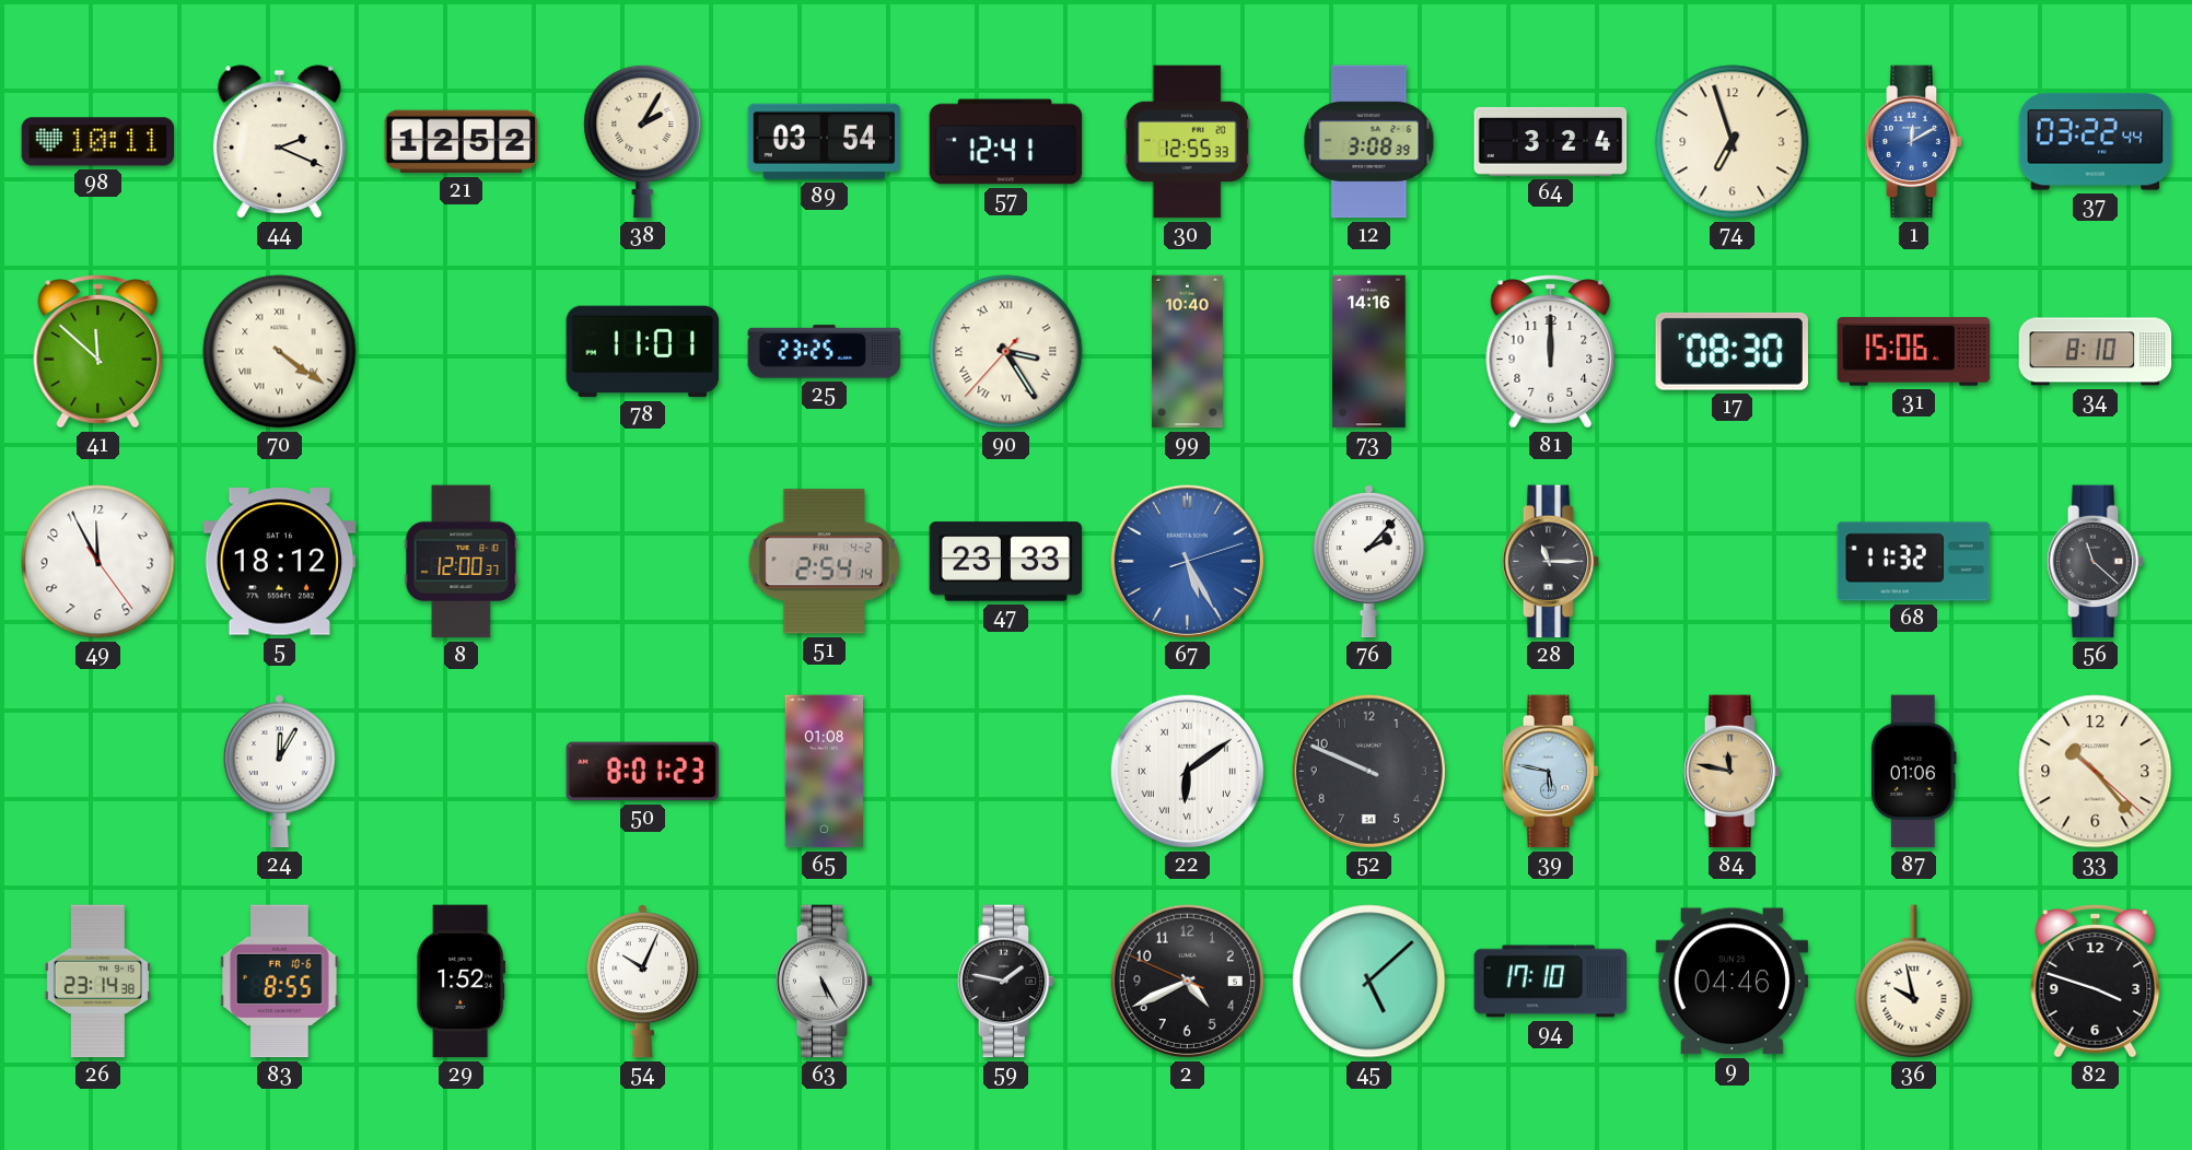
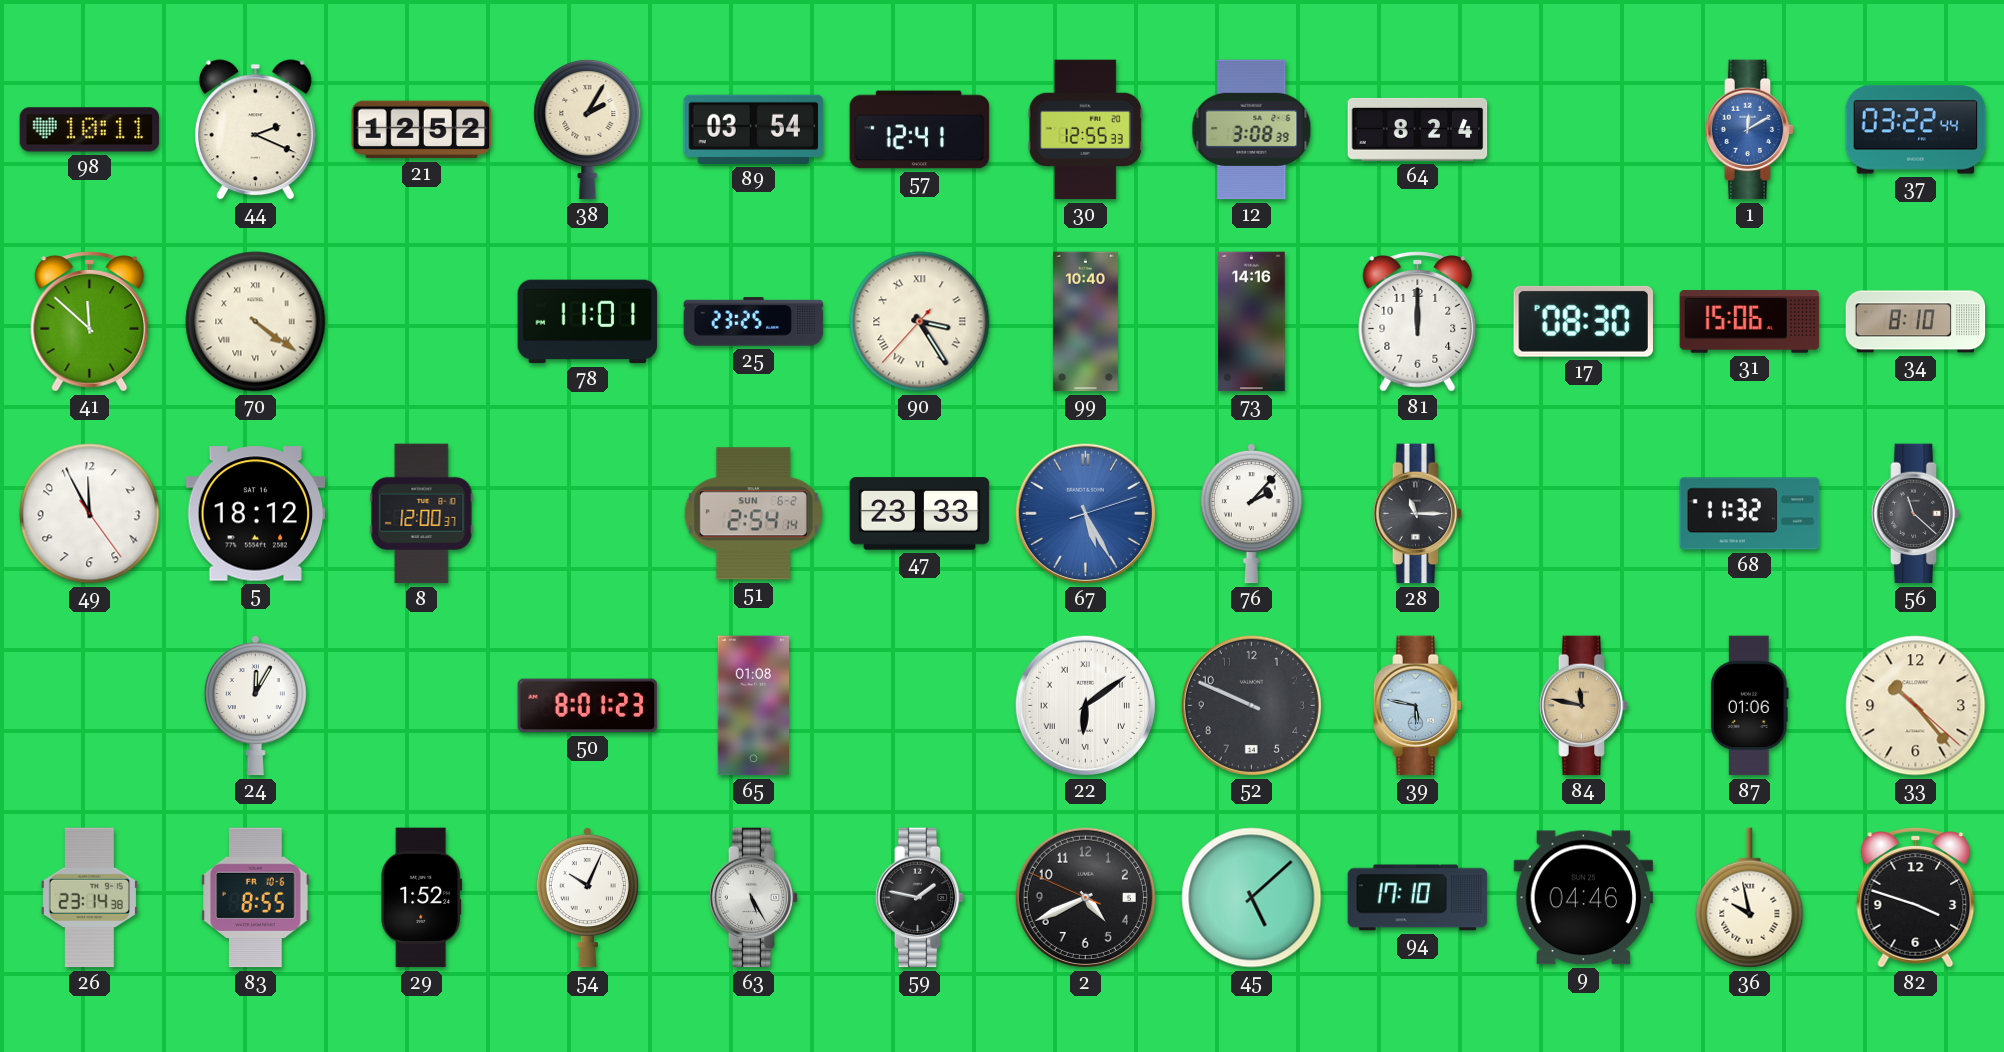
64: 3:24 -> 8:24 (1418, 129)
74: 6:57 -> none (1733, 142)
51 date: FRI 4-2 -> SUN 6-2 (753, 514)
